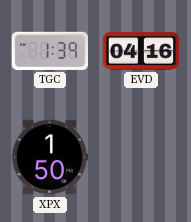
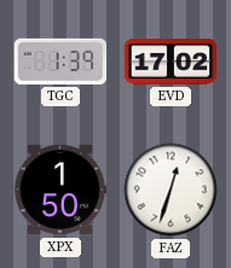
EVD: 04:16 -> 17:02 (171, 62)
FAZ: none -> 12:33 (171, 190)
